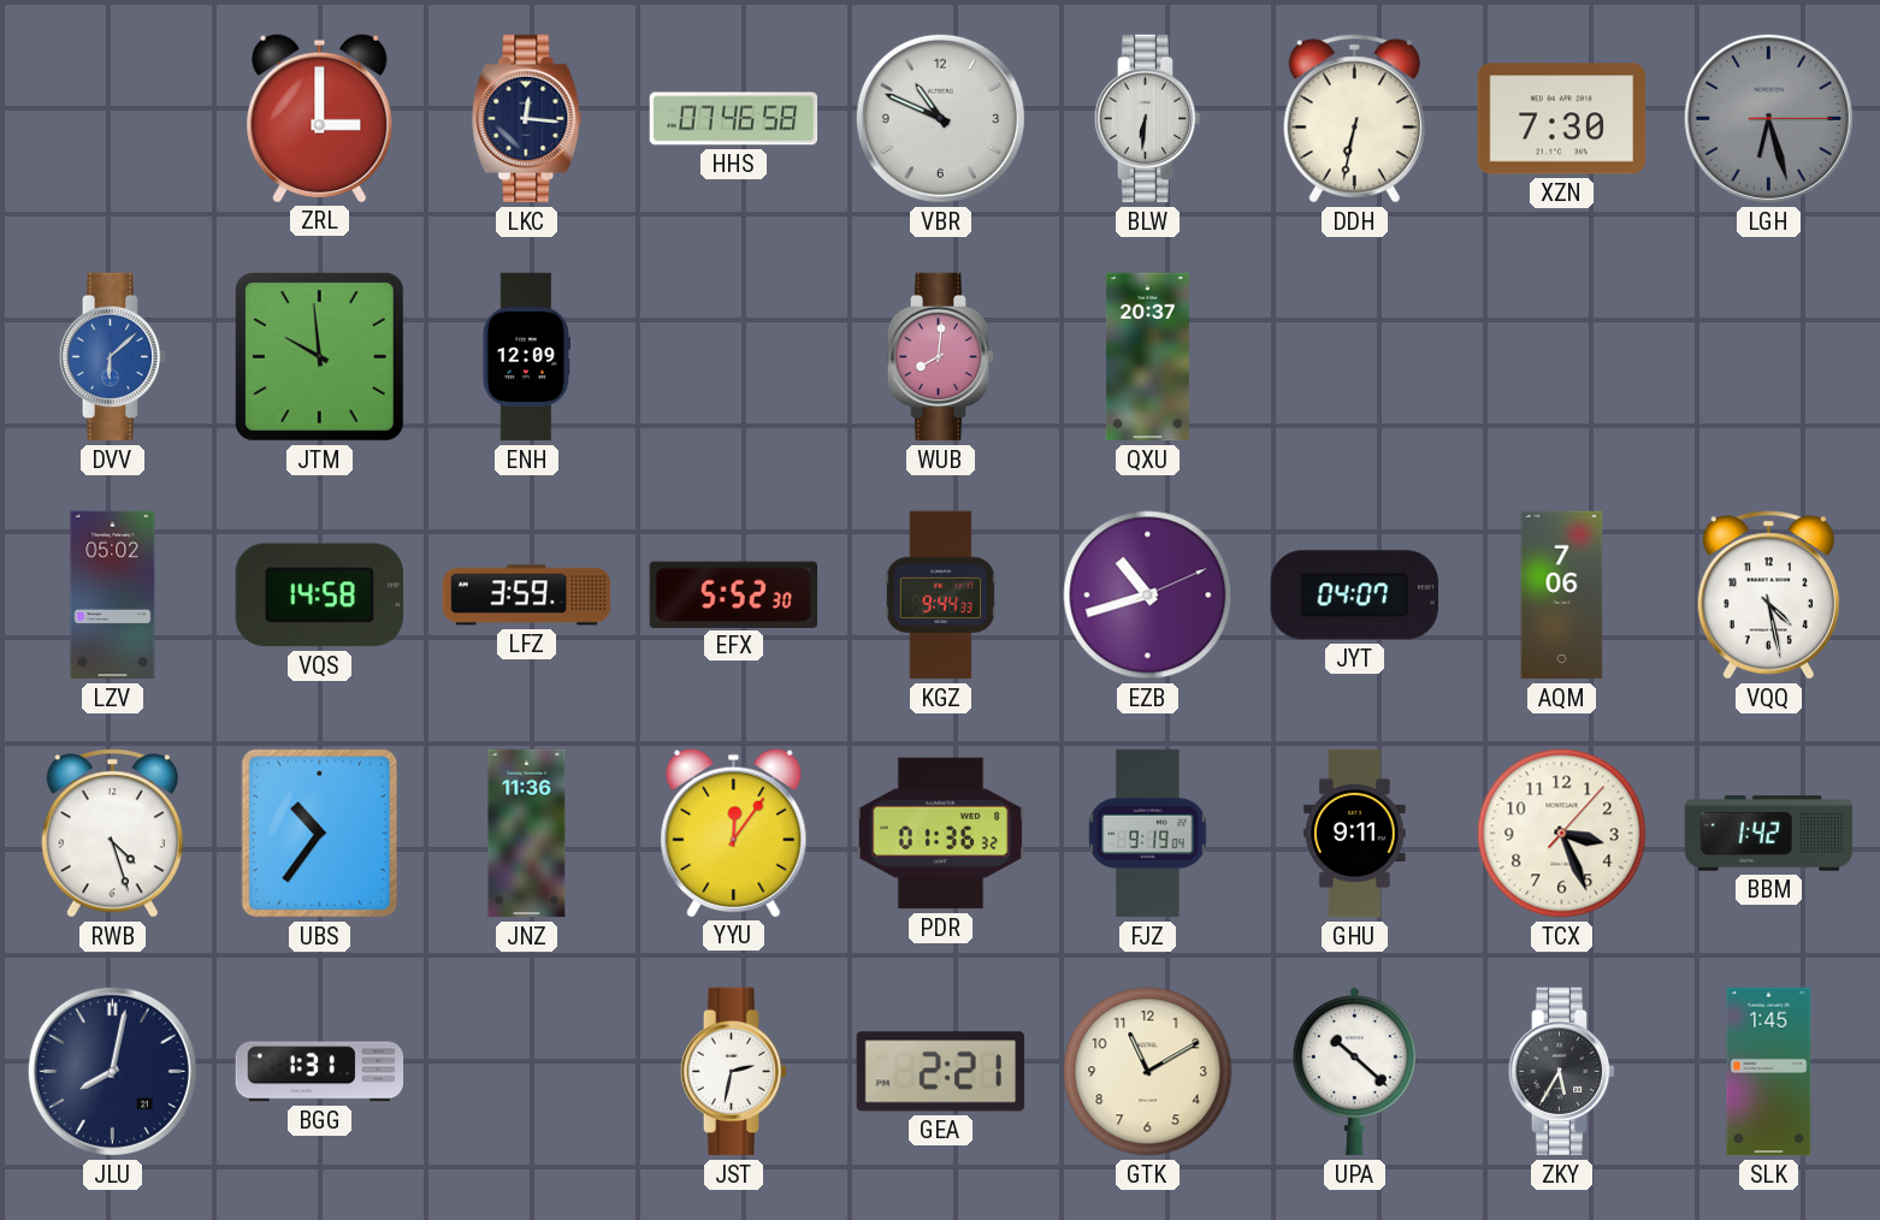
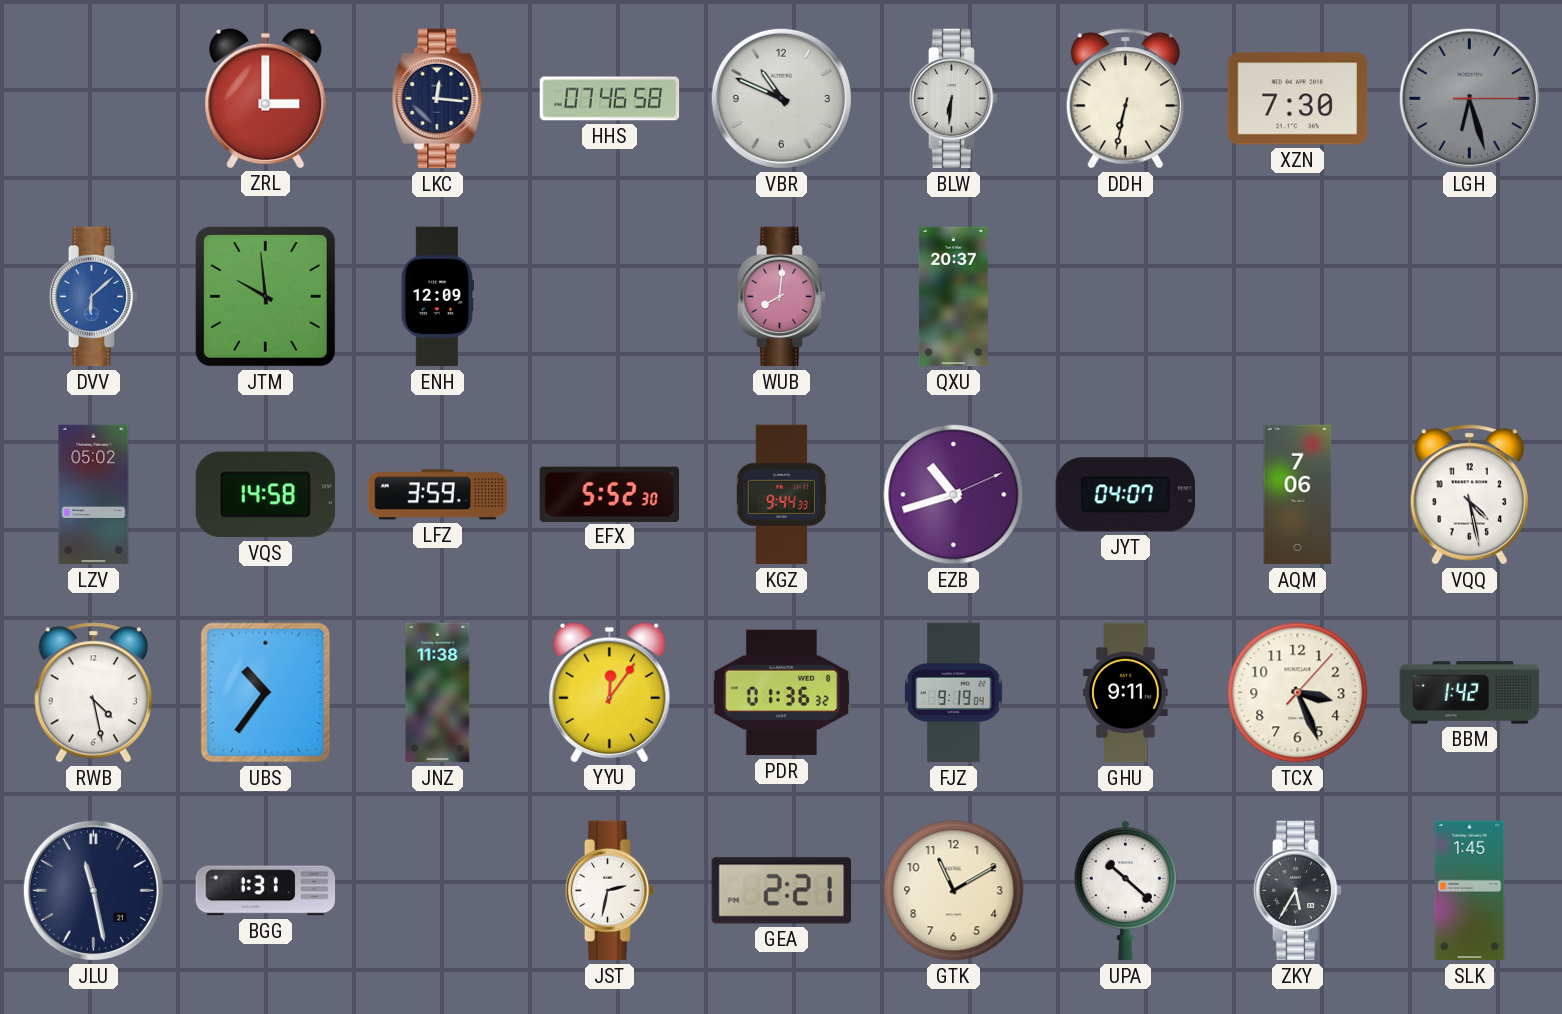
RWB: 4:27 -> 4:28 (93, 693)
JNZ: 11:36 -> 11:38 (438, 693)
JLU: 8:02 -> 11:28 (93, 890)
